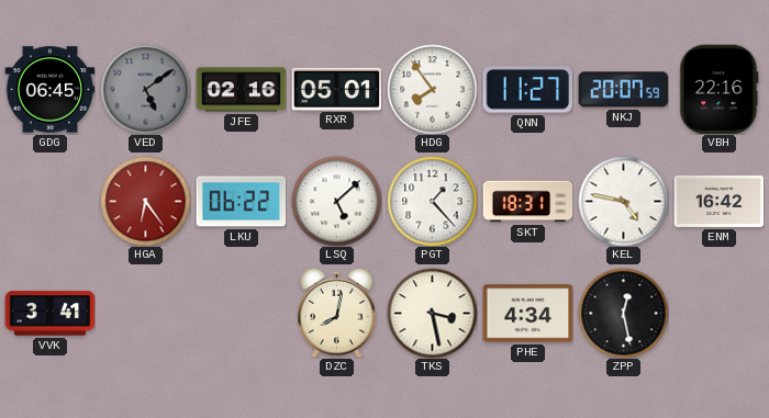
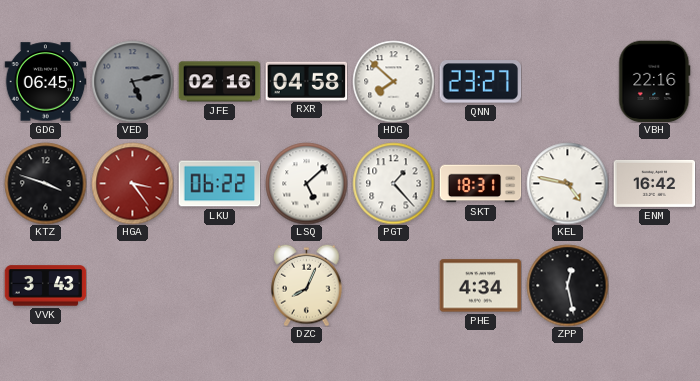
VED: 5:09 -> 5:13 (132, 81)
RXR: 05:01 -> 04:58 (306, 81)
HDG: 7:54 -> 7:52 (393, 81)
QNN: 11:27 -> 23:27 (480, 82)
NKJ: 20:07 -> none (623, 90)
KTZ: none -> 3:48 (45, 183)
HGA: 6:24 -> 3:24 (132, 183)
VVK: 3:41 -> 3:43 (45, 286)
DZC: 8:02 -> 8:04 (307, 285)
TKS: 3:28 -> none (432, 313)
